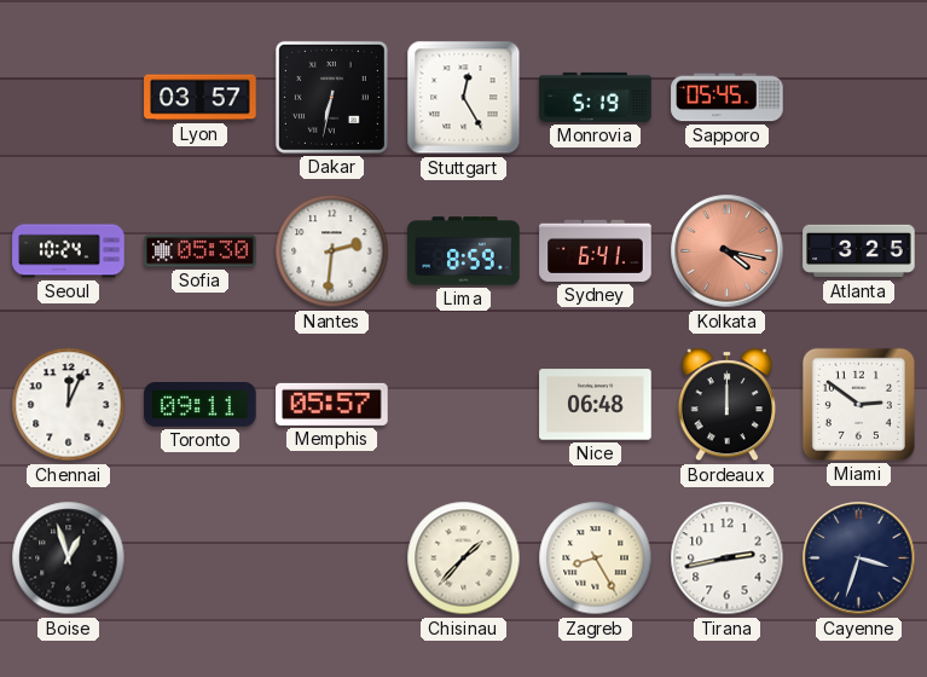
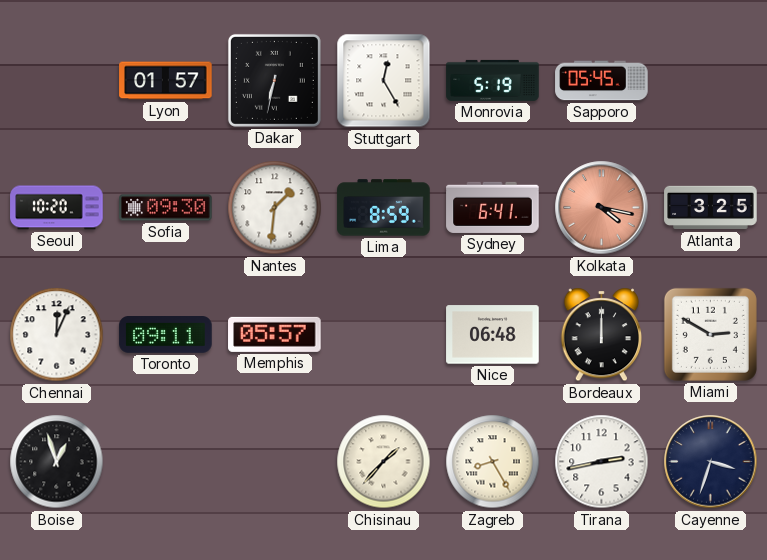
Lyon: 03:57 -> 01:57 (166, 81)
Seoul: 10:24 -> 10:20 (57, 208)
Sofia: 05:30 -> 09:30 (166, 208)
Nantes: 2:31 -> 1:31 (275, 208)
Miami: 2:51 -> 2:50 (710, 334)
